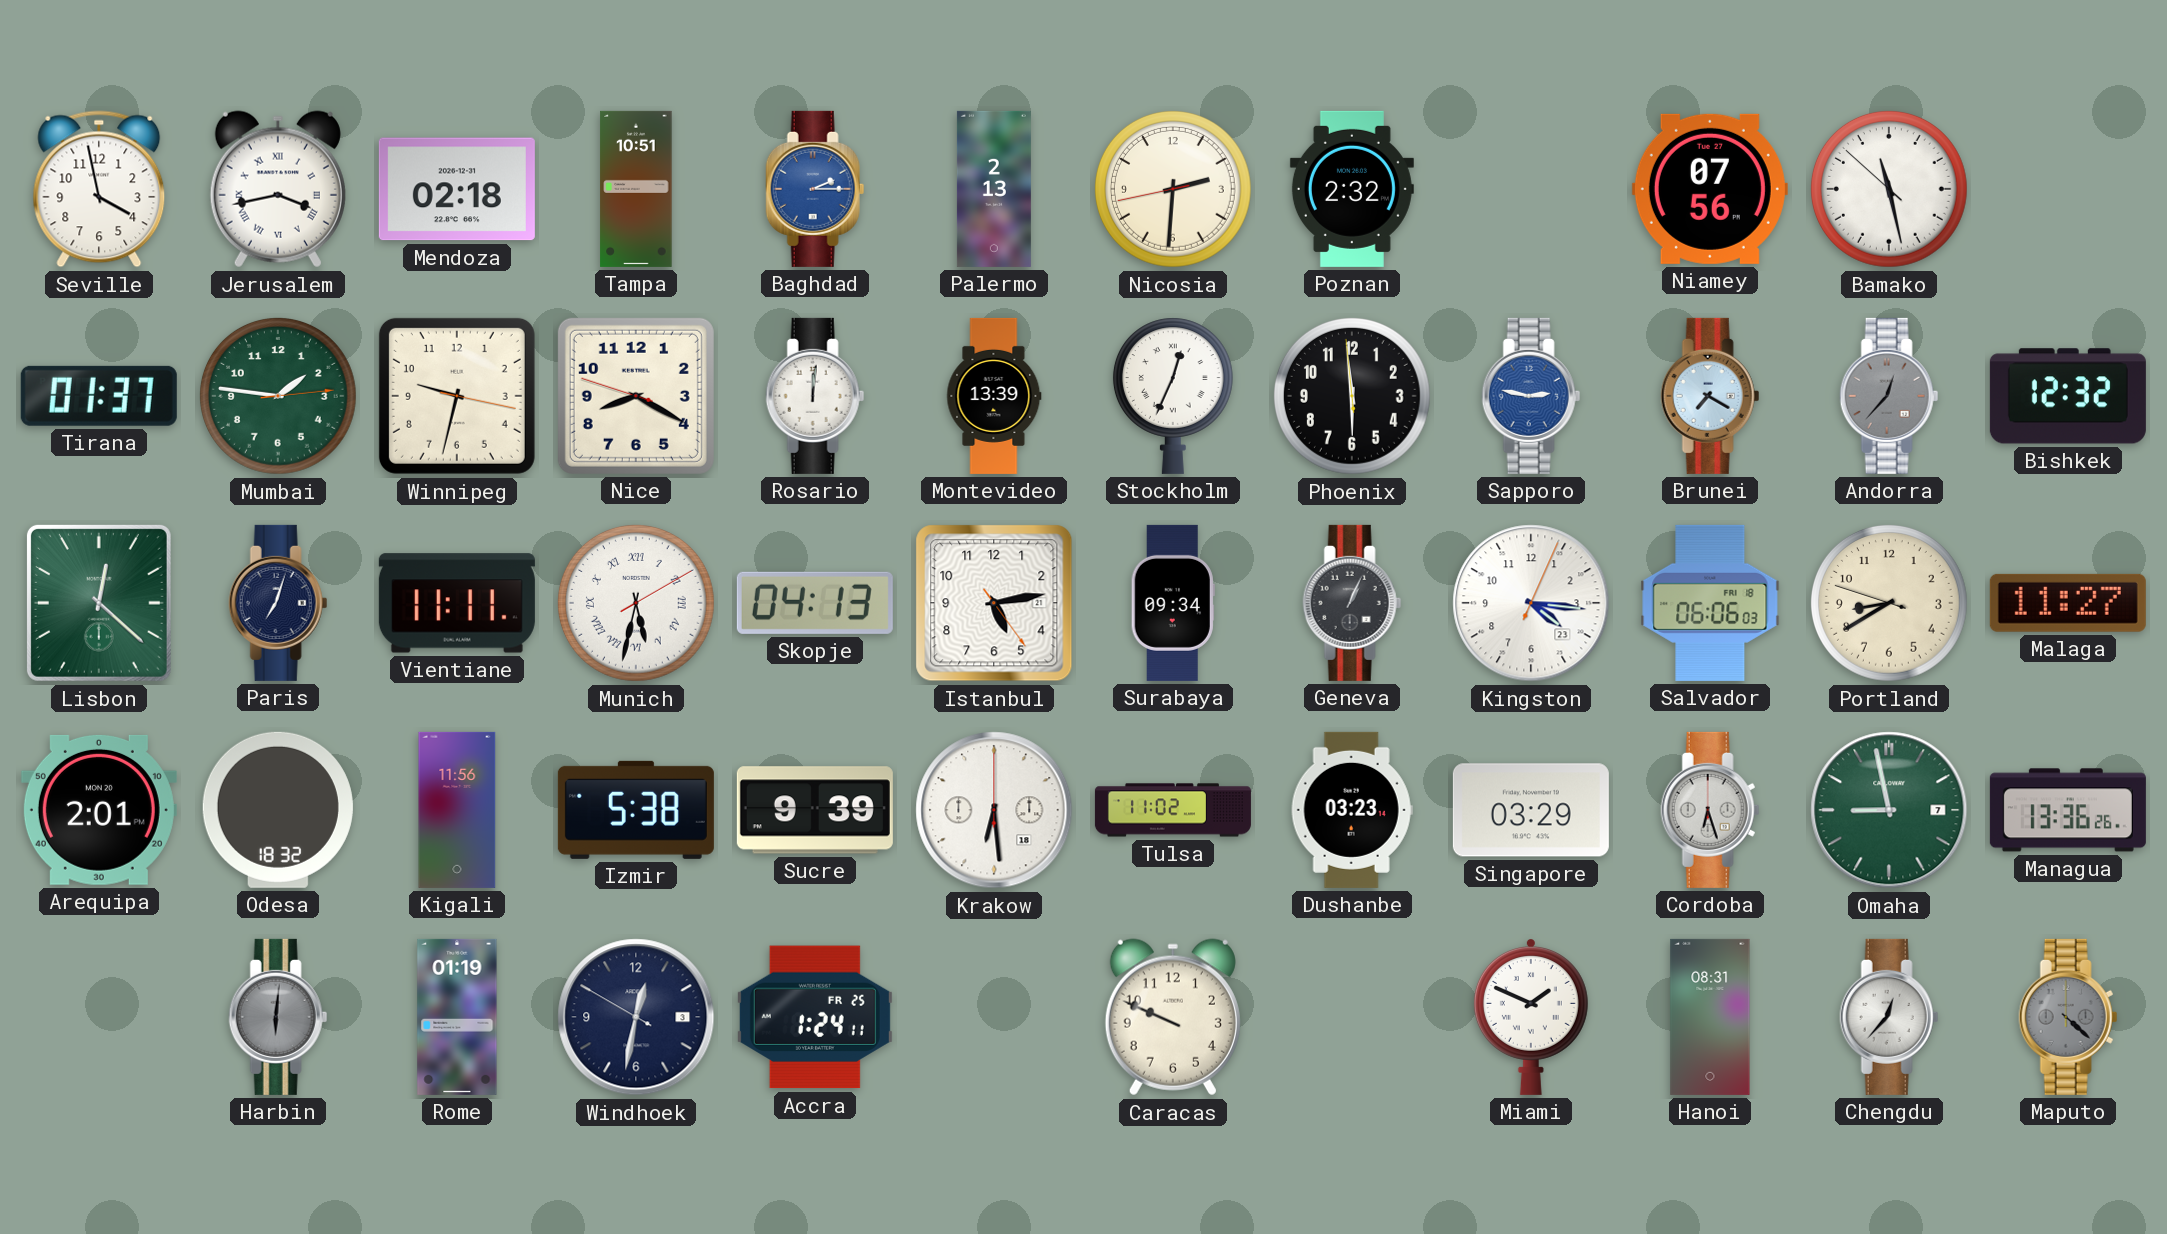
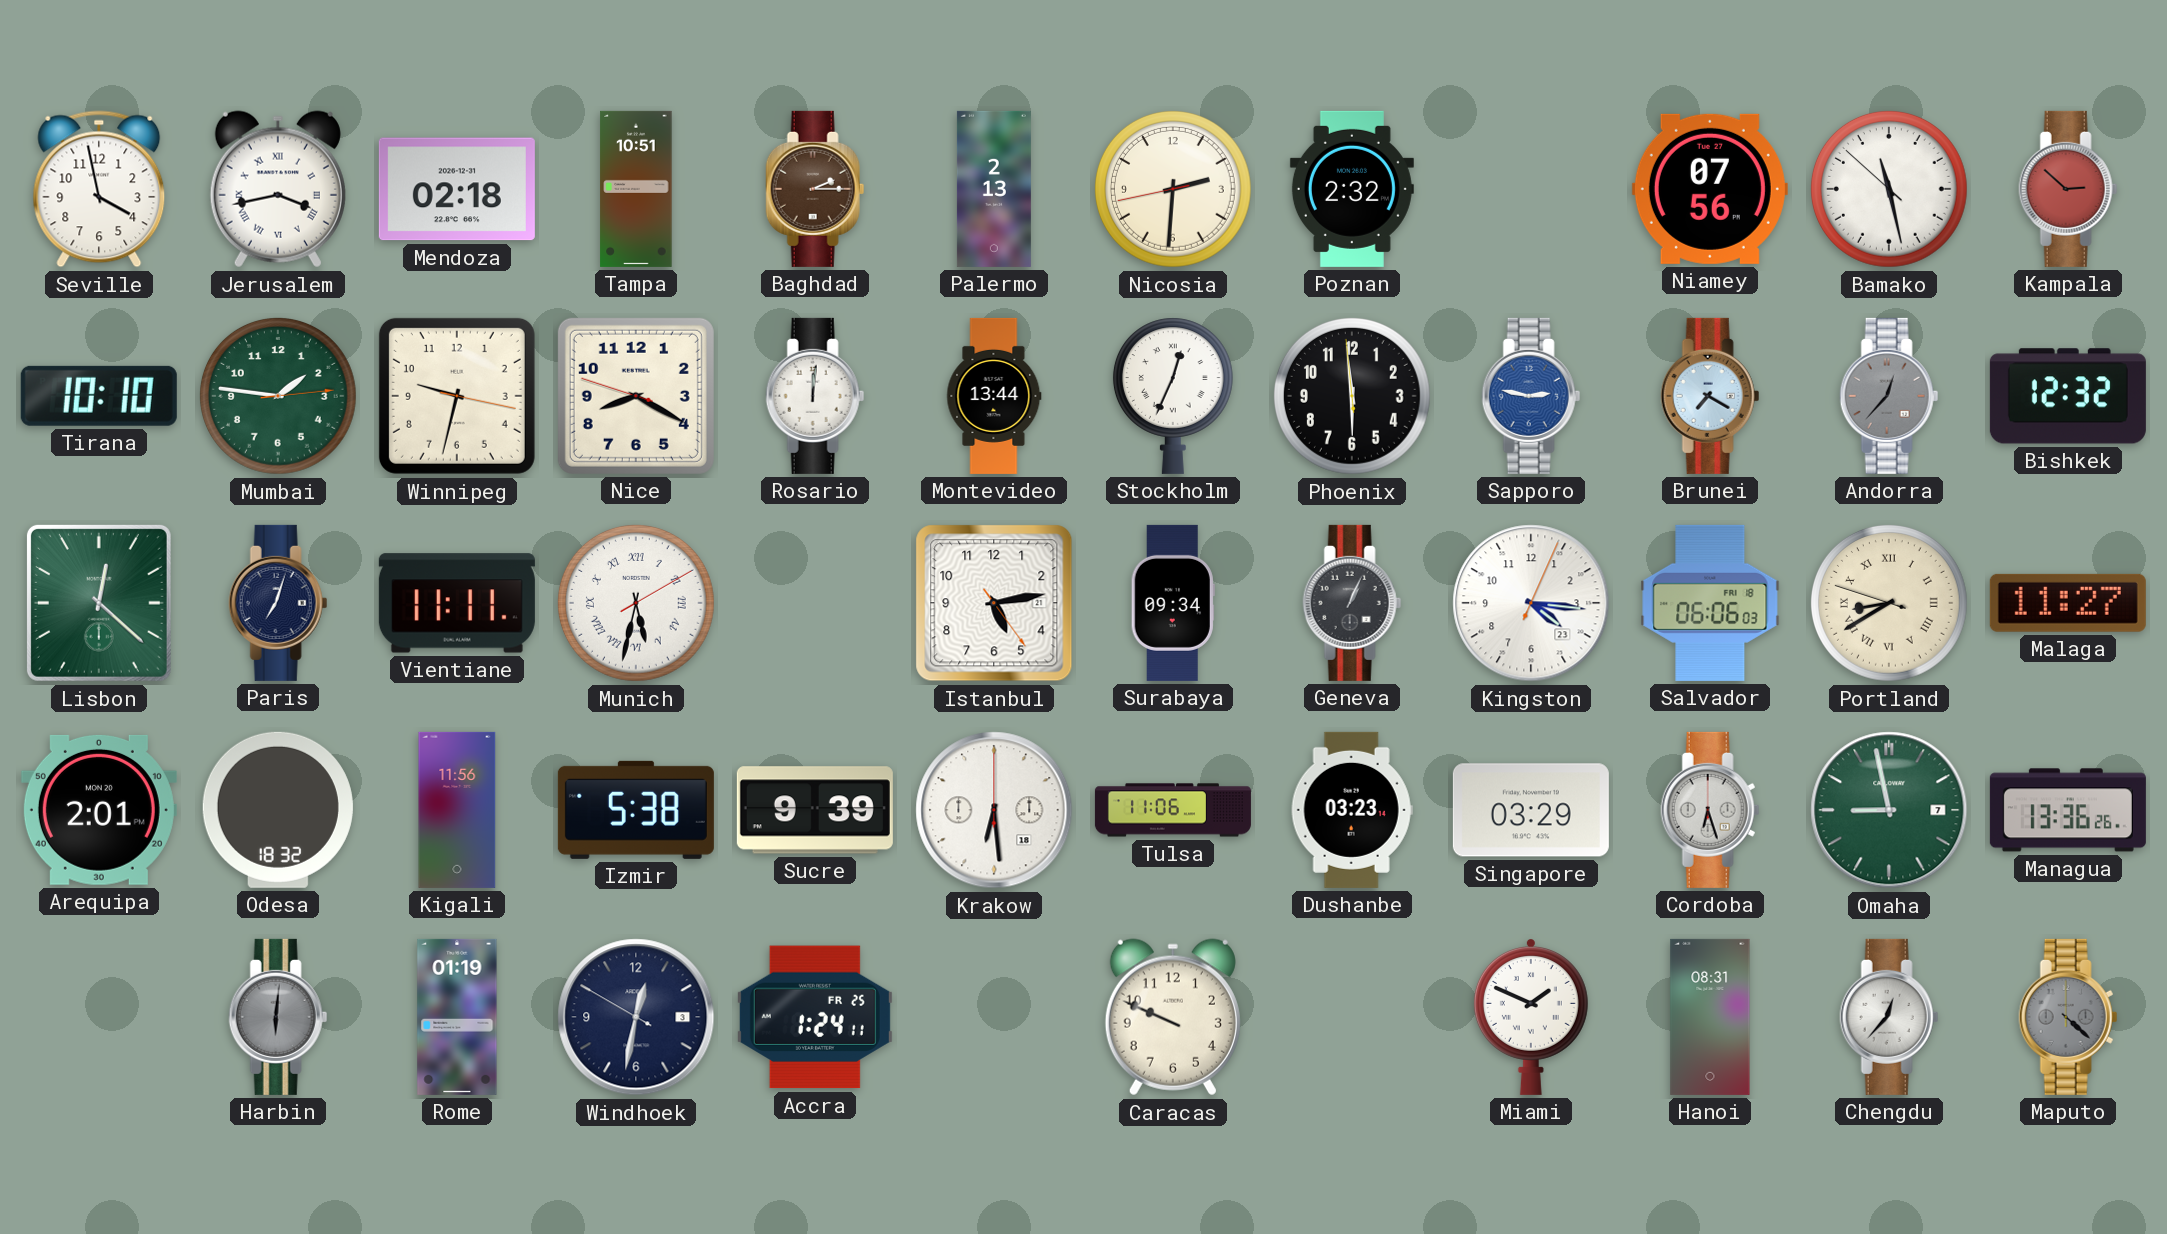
Baghdad dial: blue -> brown (815, 189)
Kampala: none -> 2:52 (2068, 189)
Tirana: 01:37 -> 10:10 (99, 396)
Montevideo: 13:39 -> 13:44 (994, 396)
Skopje: 04:13 -> none (815, 603)
Portland numerals: Arabic -> Roman (1889, 603)
Tulsa: 11:02 -> 11:06 (1173, 810)
